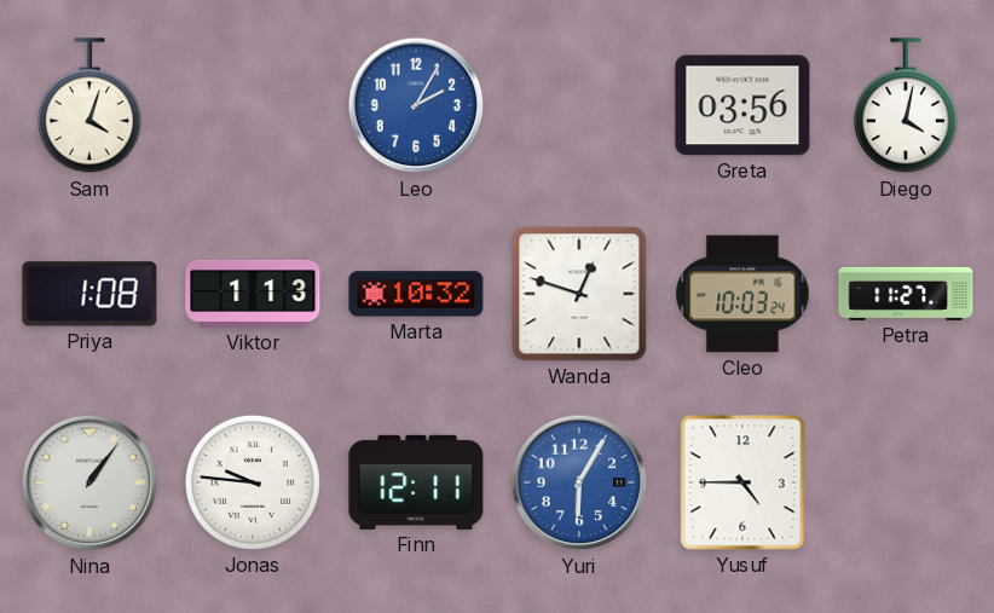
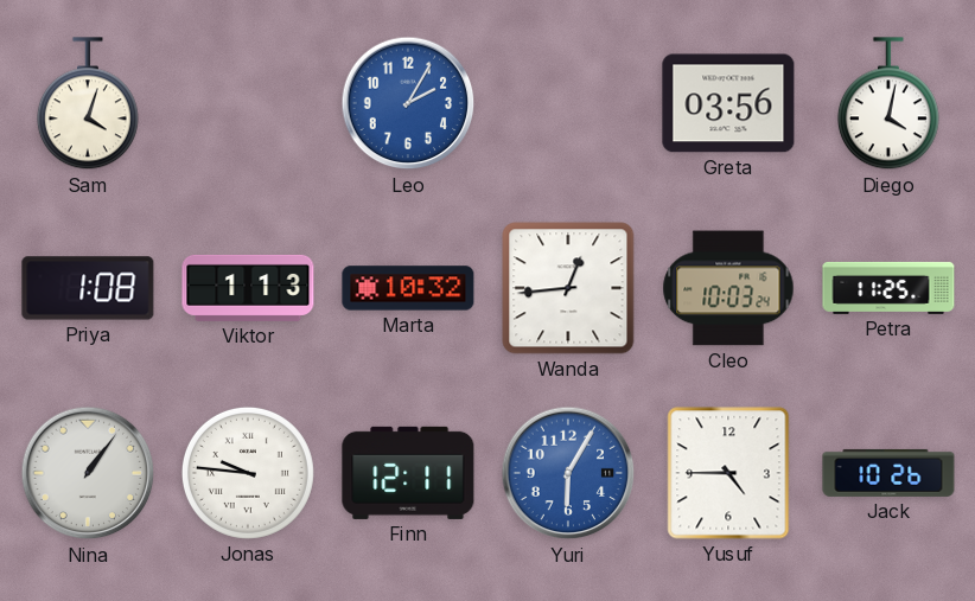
Wanda: 12:48 -> 12:44 (568, 288)
Petra: 11:27 -> 11:25 (888, 288)
Jack: none -> 10:26 (888, 473)
